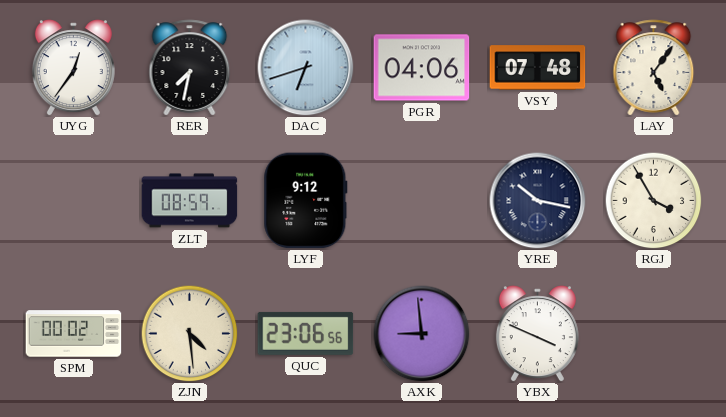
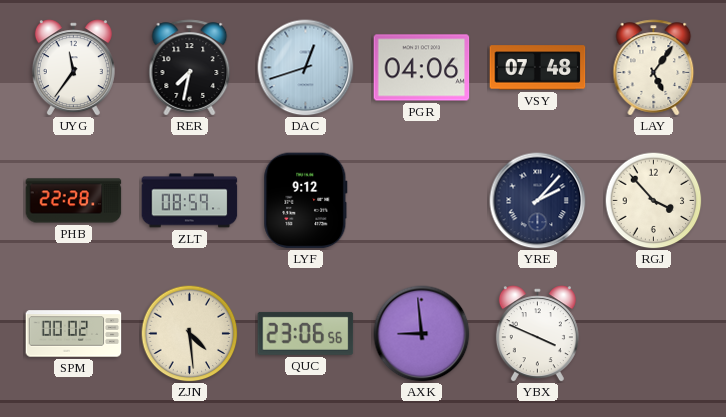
UYG: 12:36 -> 11:36 (73, 68)
DAC: 6:42 -> 12:42 (306, 68)
PHB: none -> 22:28 (74, 201)
YRE: 10:17 -> 2:07 (538, 201)
RGJ: 3:55 -> 3:53 (653, 200)
